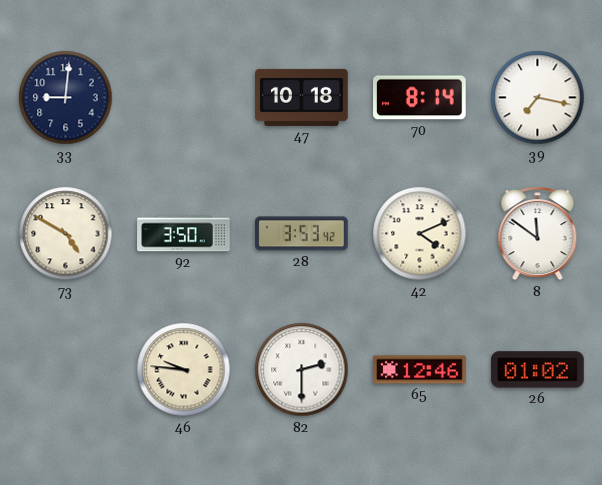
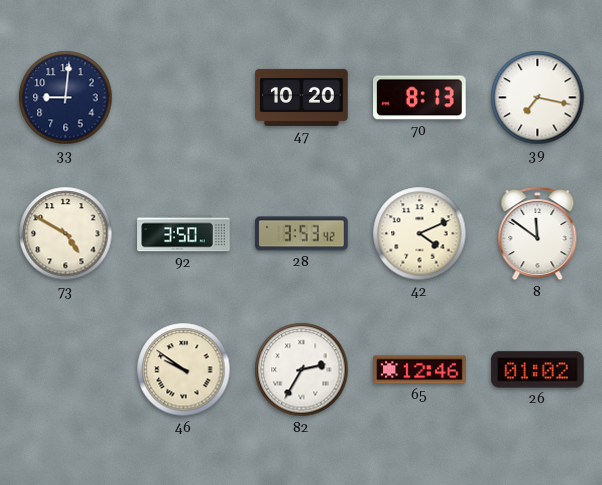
47: 10:18 -> 10:20 (302, 97)
70: 8:14 -> 8:13 (420, 98)
46: 9:46 -> 9:51 (184, 370)
82: 2:30 -> 2:35 (302, 370)
